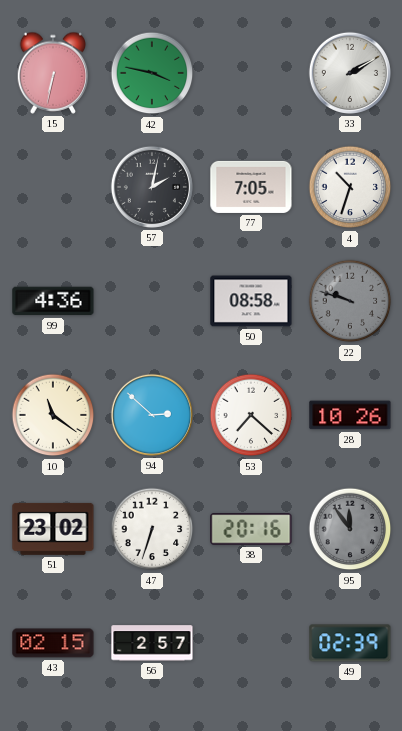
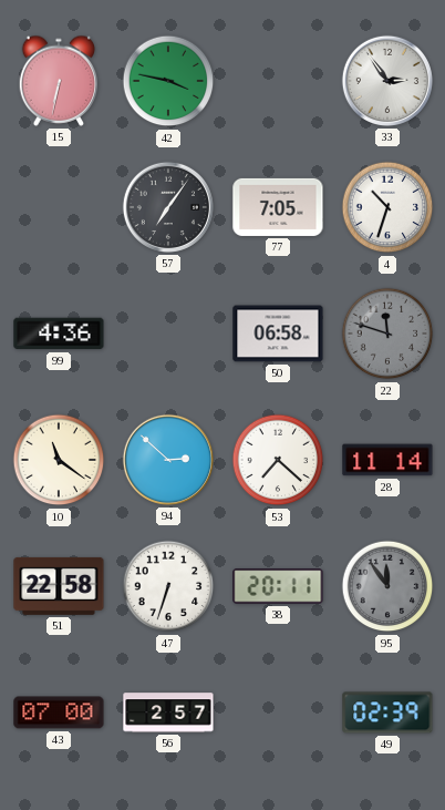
33: 2:10 -> 2:54 (387, 81)
57: 2:02 -> 7:06 (168, 207)
50: 08:58 -> 06:58 (278, 334)
22: 9:48 -> 11:48 (387, 334)
28: 10:26 -> 11:14 (387, 460)
51: 23:02 -> 22:58 (59, 586)
38: 20:16 -> 20:11 (278, 586)
43: 02:15 -> 07:00 (59, 712)
